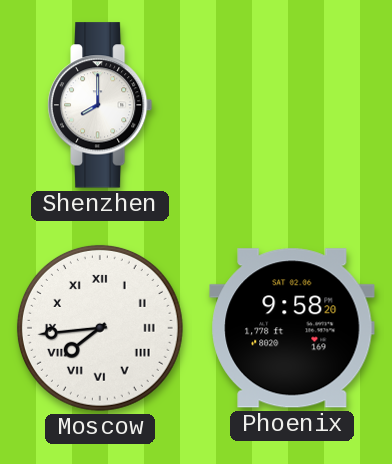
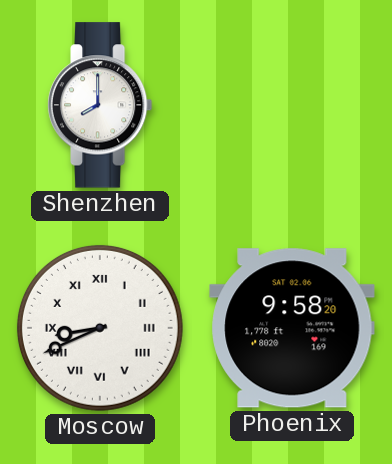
Moscow: 7:44 -> 8:41 (100, 328)
